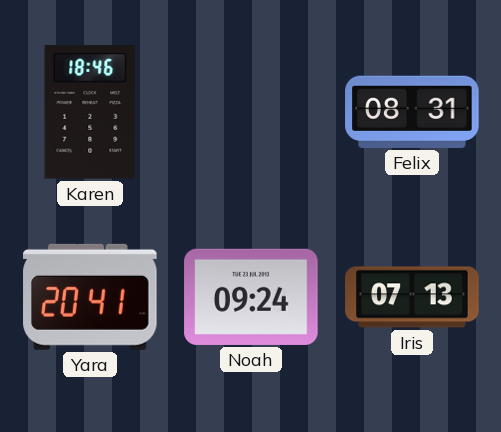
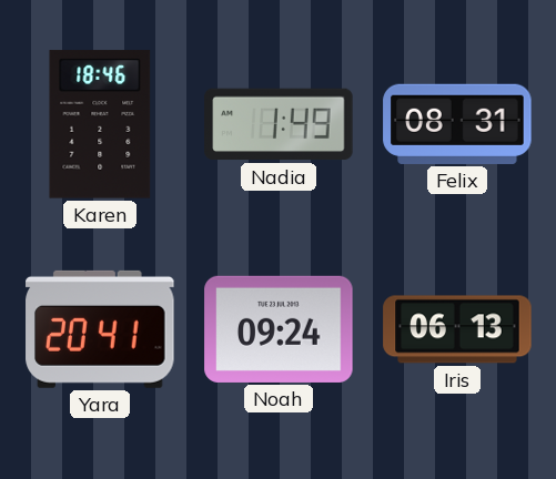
Nadia: none -> 1:49 (279, 124)
Iris: 07:13 -> 06:13 (457, 329)
